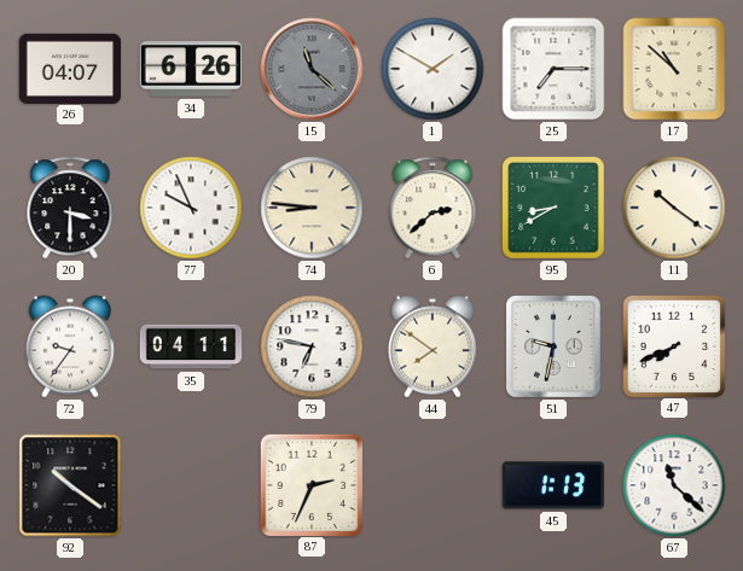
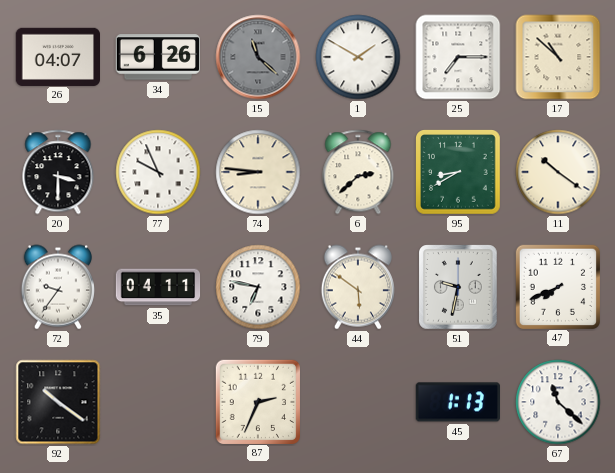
44: 7:51 -> 5:51 (358, 287)
